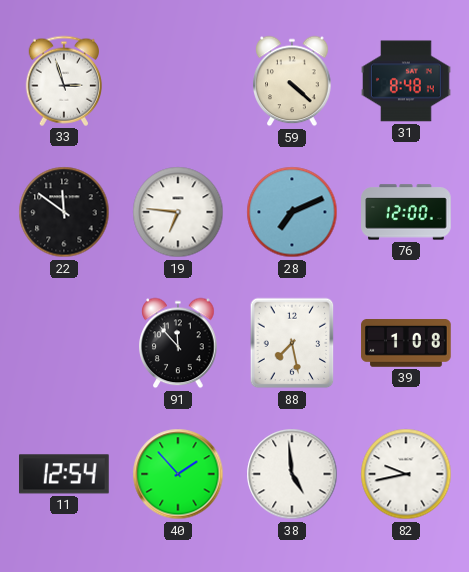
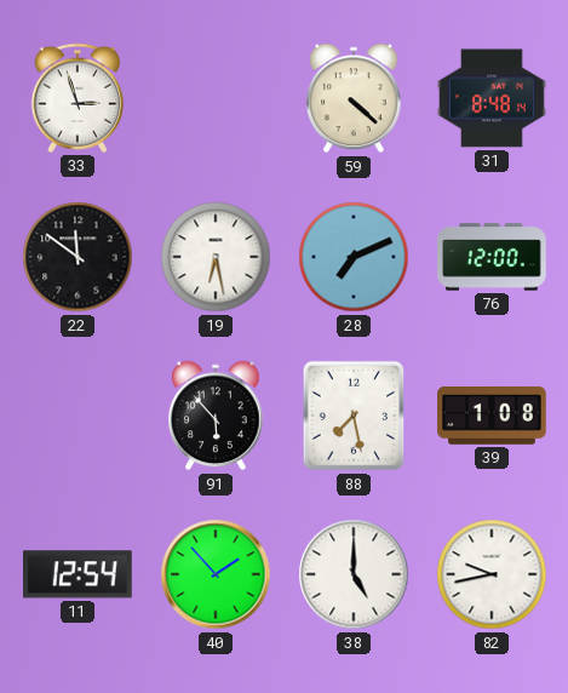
19: 6:46 -> 6:28 (216, 257)
91: 11:53 -> 5:53 (216, 416)
38: 4:59 -> 5:00 (354, 574)
